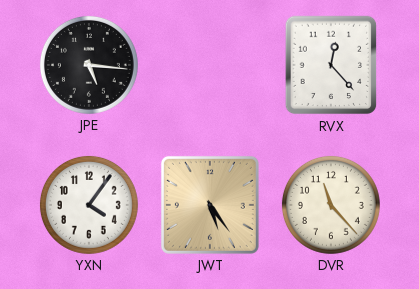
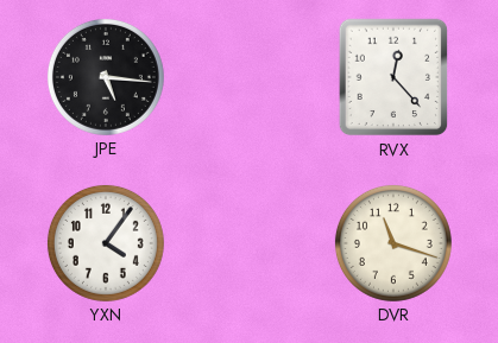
JWT: 5:24 -> none (210, 205)
DVR: 11:23 -> 11:18 (393, 243)
